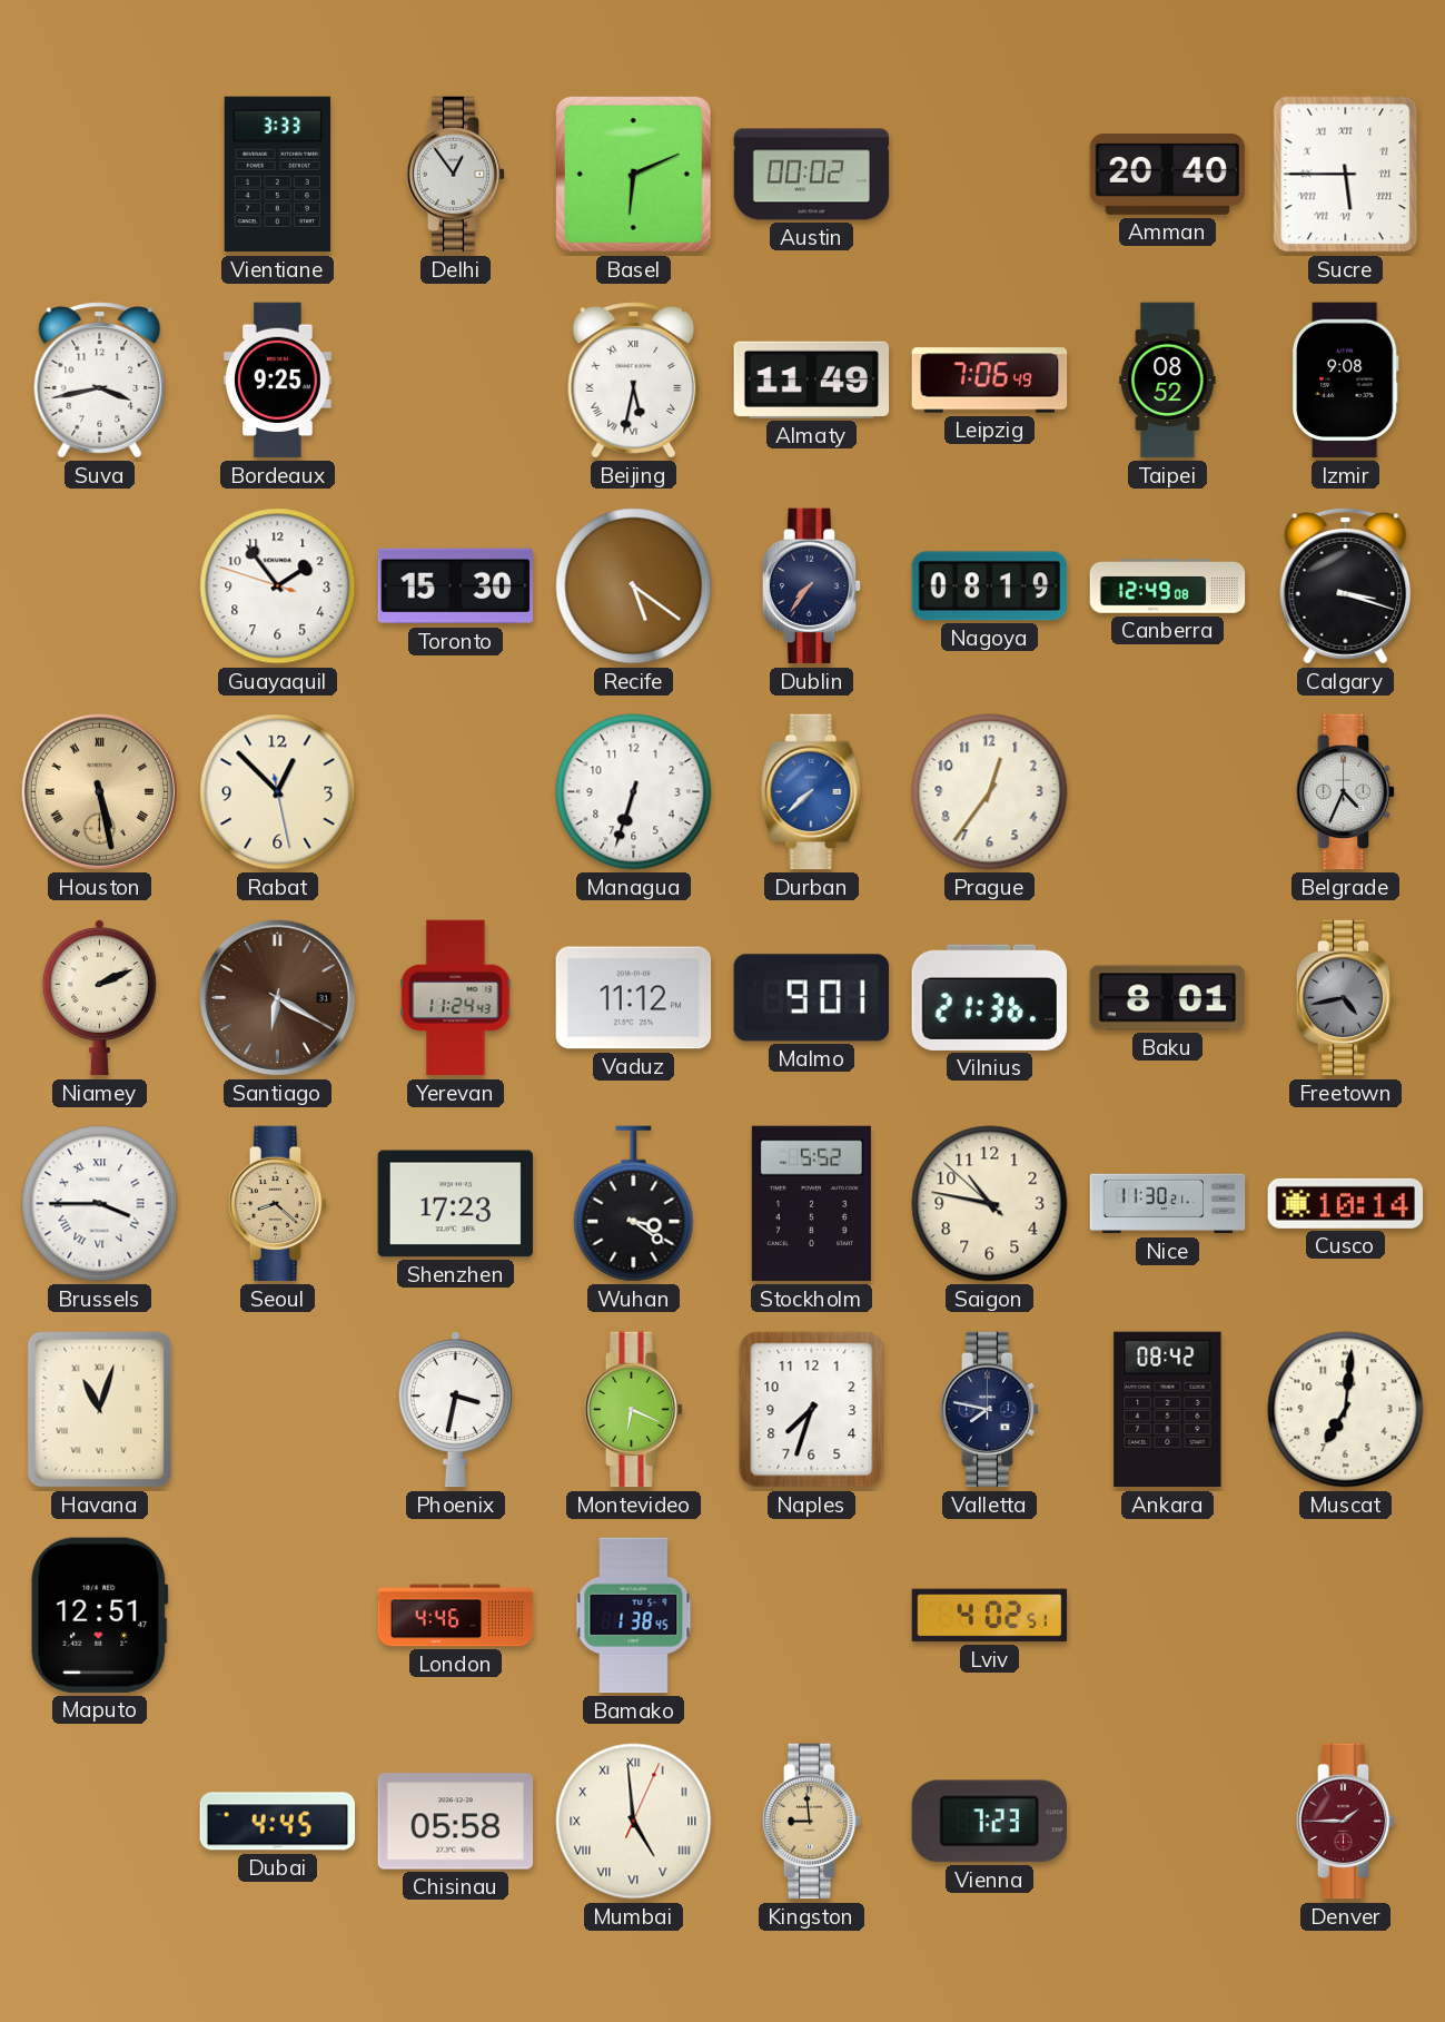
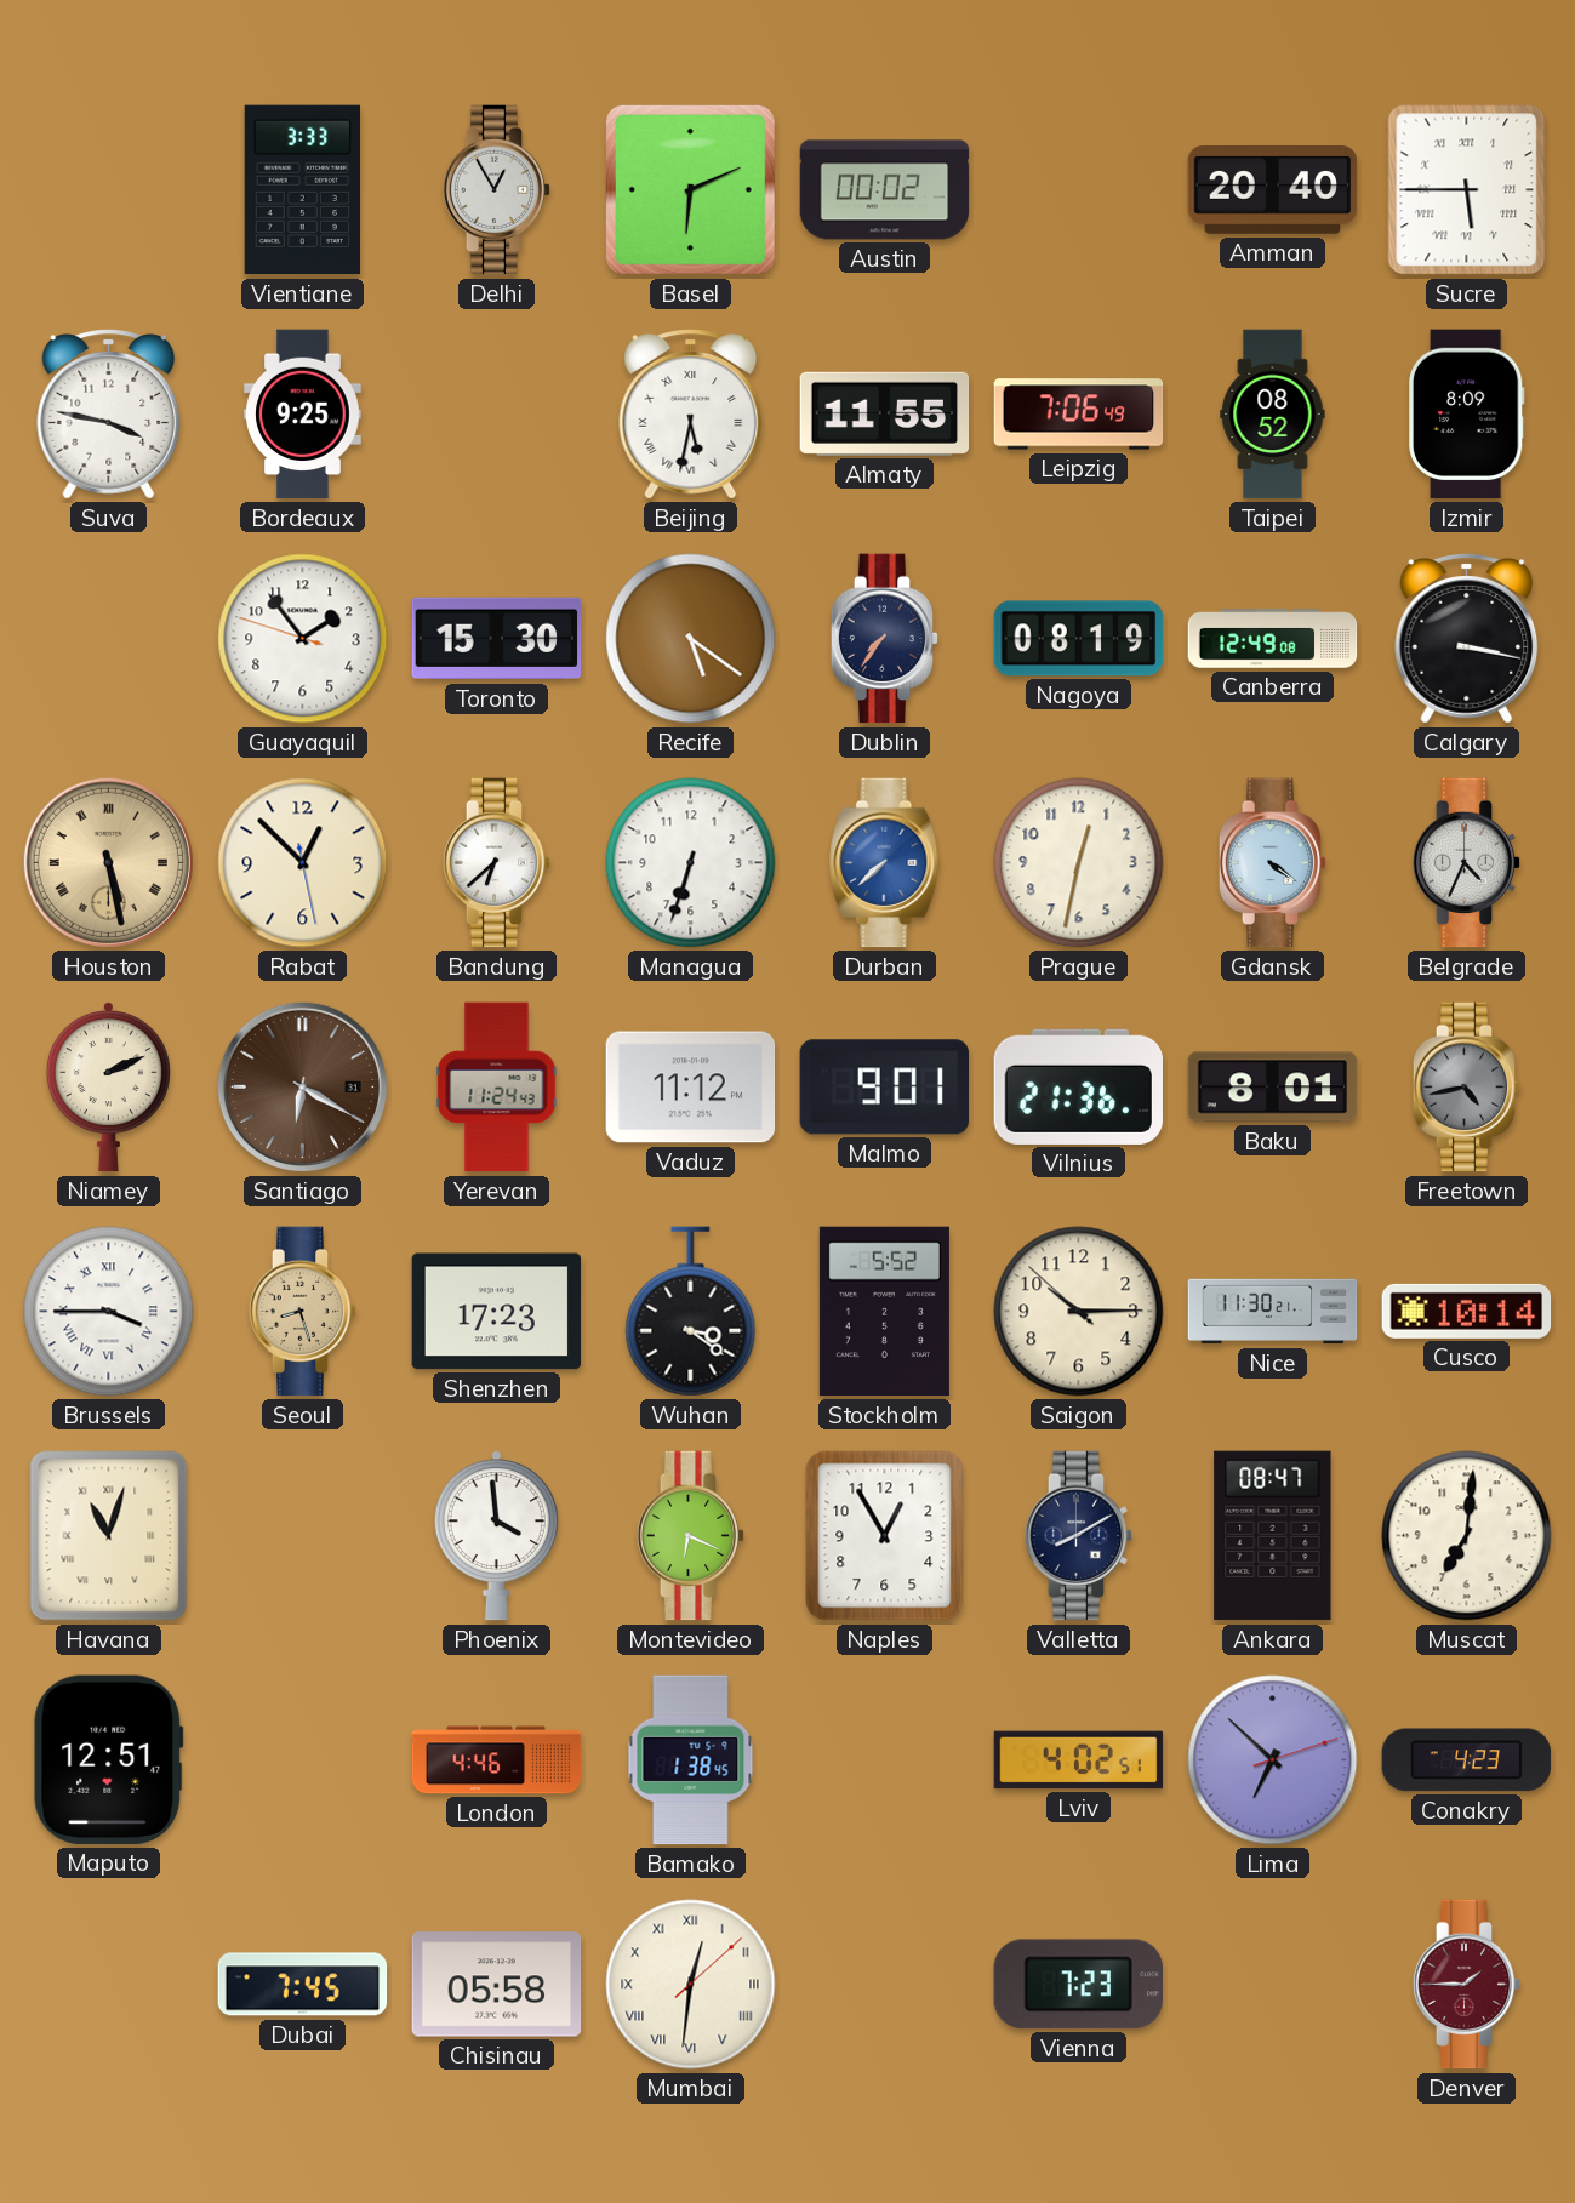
Delhi: 12:54 -> 12:55 (497, 190)
Suva: 3:43 -> 3:47 (109, 415)
Almaty: 11:49 -> 11:55 (885, 413)
Izmir: 9:08 -> 8:09 (1467, 415)
Calgary: 3:18 -> 3:17 (1467, 639)
Bandung: none -> 6:38 (497, 863)
Prague: 12:36 -> 12:32 (1079, 863)
Gdansk: none -> 4:21 (1273, 863)
Seoul: 8:22 -> 8:27 (303, 1312)
Saigon: 10:46 -> 10:14 (1079, 1312)
Phoenix: 3:32 -> 3:59 (496, 1536)
Naples: 7:33 -> 12:55 (885, 1536)
Valletta: 7:47 -> 8:10 (1079, 1536)
Ankara: 08:42 -> 08:47 (1273, 1536)
Lima: none -> 6:52 (1273, 1760)
Conakry: none -> 4:23 (1467, 1760)
Dubai: 4:45 -> 7:45 (303, 1985)
Mumbai: 4:59 -> 12:31 (691, 1985)
Kingston: 8:59 -> none (812, 1822)
